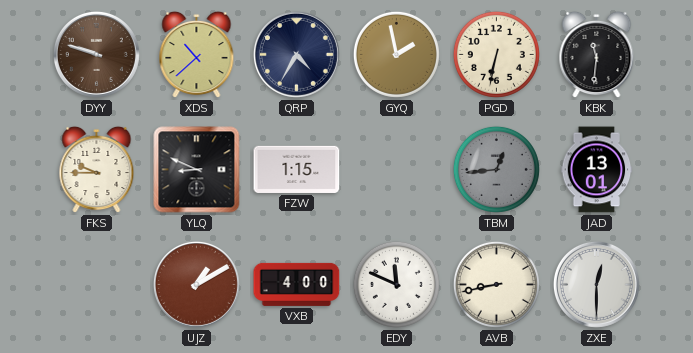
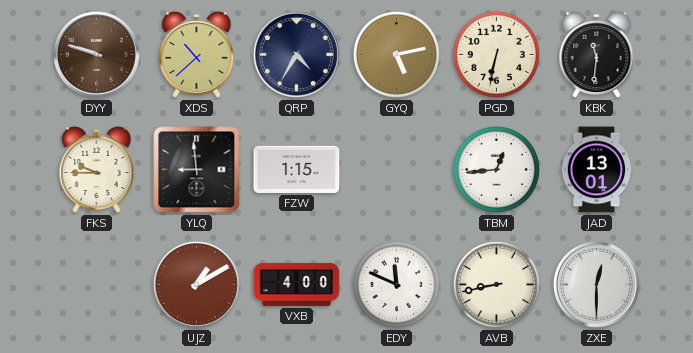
GYQ: 1:58 -> 5:13 (396, 54)
YLQ: 8:49 -> 8:59 (197, 170)
TBM dial: grey -> white (496, 169)
